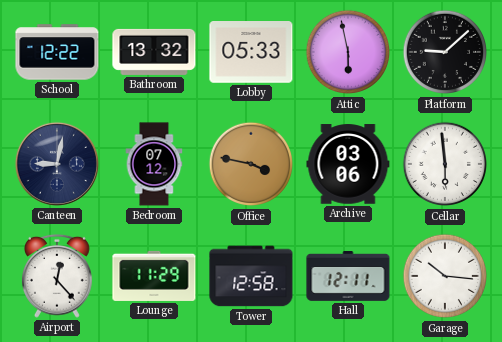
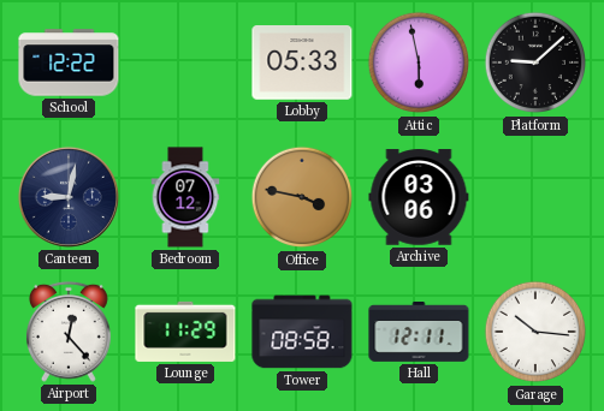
Bathroom: 13:32 -> none (154, 52)
Cellar: 5:59 -> none (445, 164)
Tower: 12:58 -> 08:58 (302, 332)
